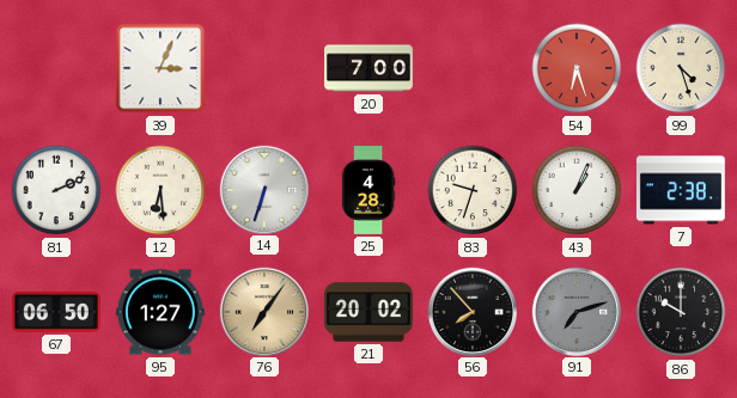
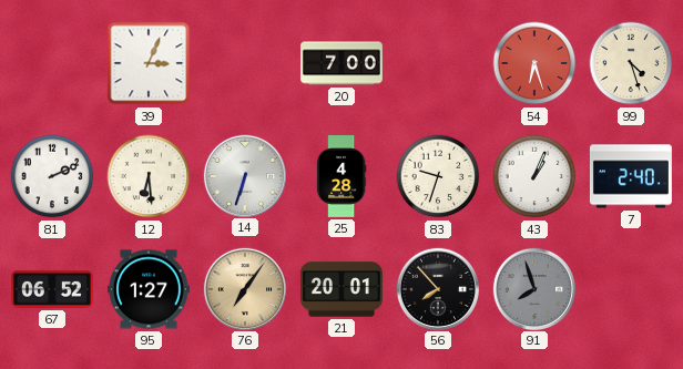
7: 2:38 -> 2:40 (631, 176)
67: 06:50 -> 06:52 (52, 289)
21: 20:02 -> 20:01 (341, 289)
91: 7:12 -> 7:57 (533, 288)
86: 10:00 -> none (681, 312)
